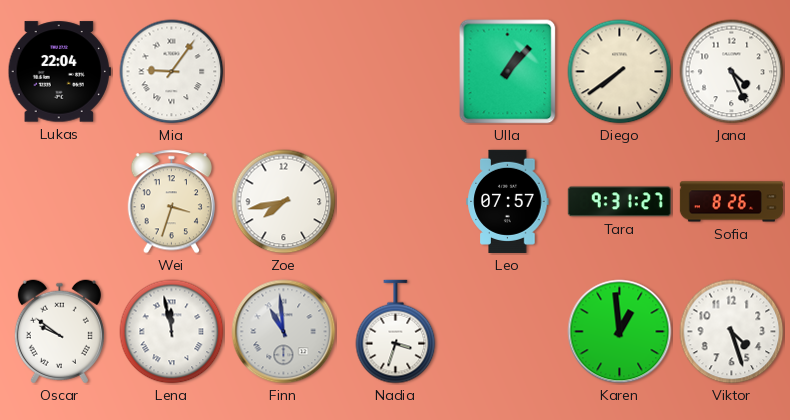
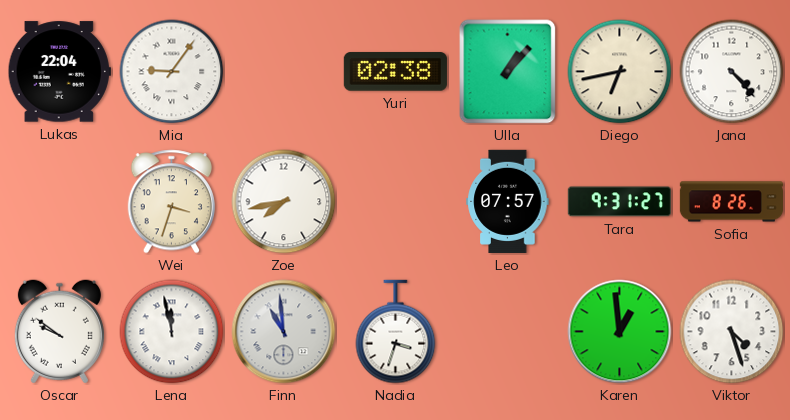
Yuri: none -> 02:38 (395, 72)
Diego: 7:39 -> 6:43 (620, 72)
Jana: 4:26 -> 4:23 (732, 72)
